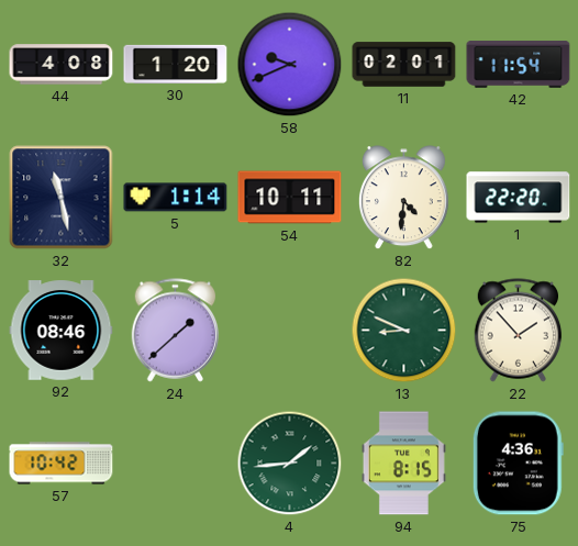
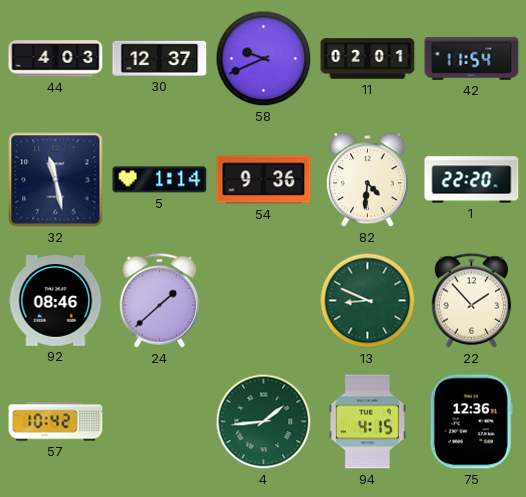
44: 4:08 -> 4:03 (56, 59)
30: 1:20 -> 12:37 (160, 58)
54: 10:11 -> 9:36 (264, 180)
94: 8:15 -> 4:15 (367, 422)
75: 4:36 -> 12:36 (471, 422)
